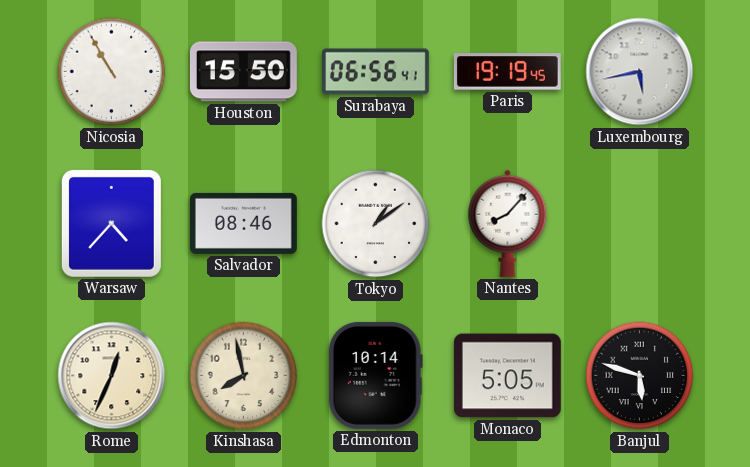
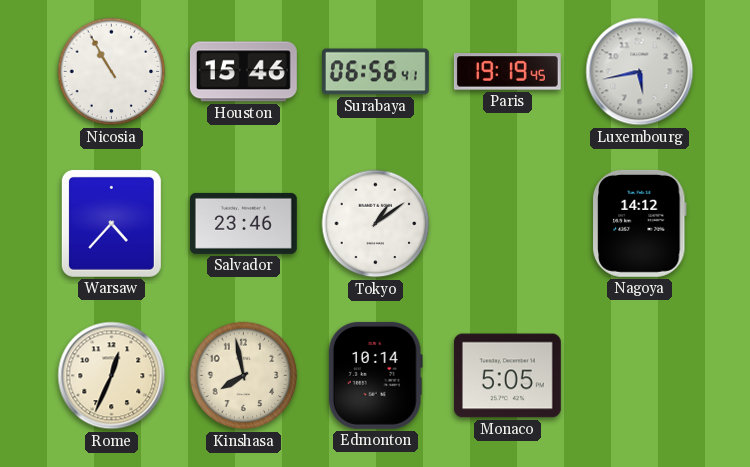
Houston: 15:50 -> 15:46 (243, 72)
Salvador: 08:46 -> 23:46 (243, 223)
Nantes: 8:07 -> none (508, 223)
Nagoya: none -> 14:12 (640, 223)
Banjul: 5:48 -> none (640, 376)
